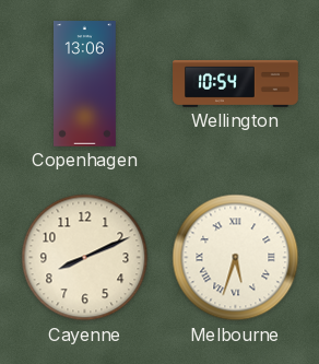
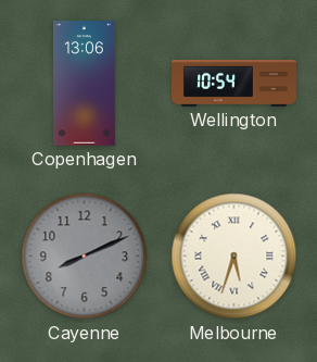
Cayenne dial: cream -> grey (85, 257)
